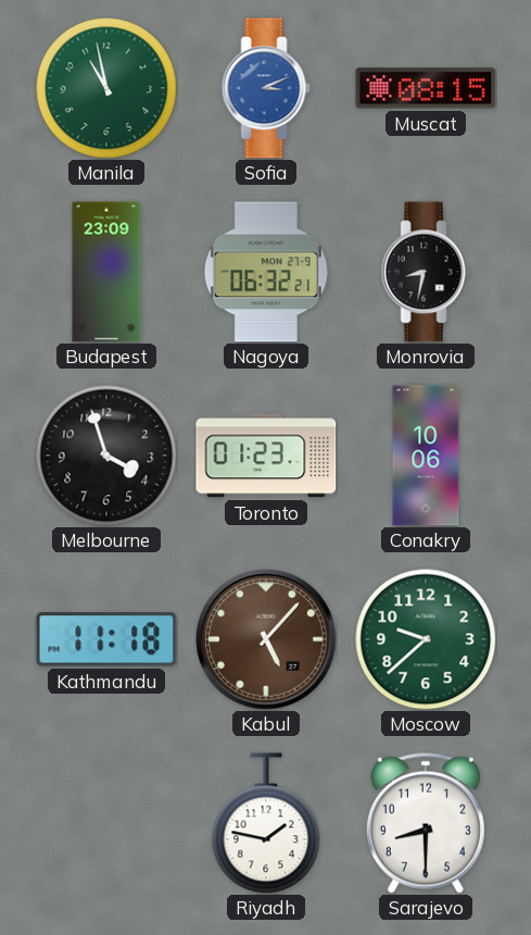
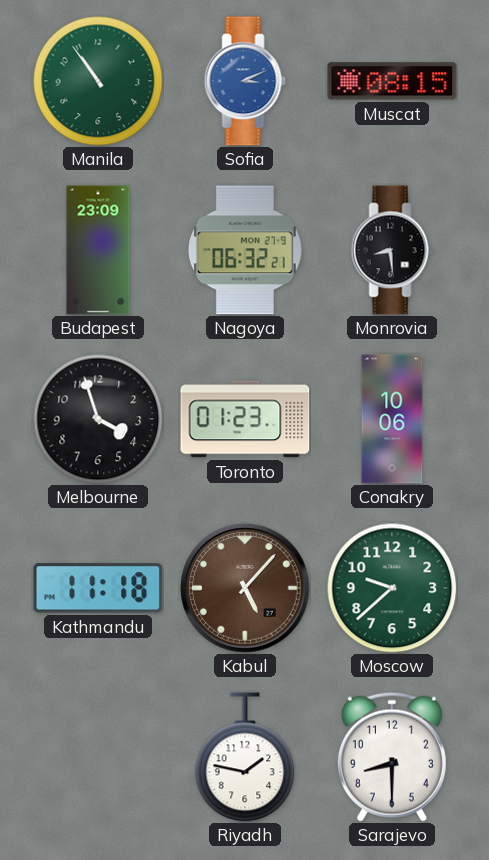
Manila: 10:58 -> 10:54 (98, 81)
Monrovia: 8:32 -> 8:29 (392, 250)
